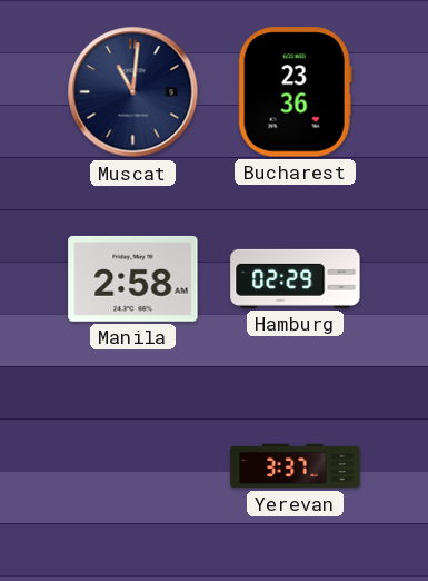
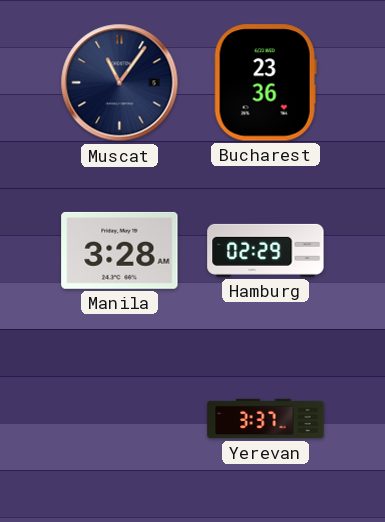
Muscat: 11:01 -> 11:06 (120, 83)
Manila: 2:58 -> 3:28 (120, 250)
